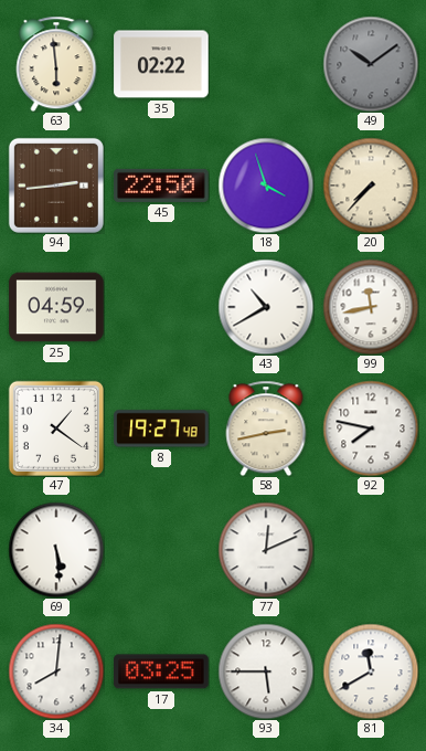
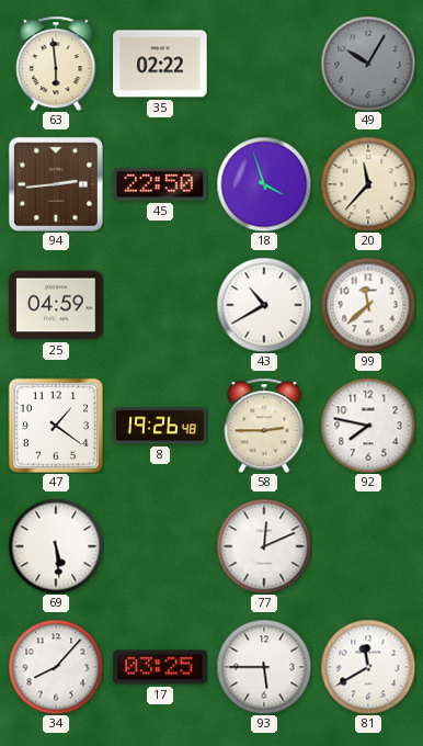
49: 10:09 -> 10:05 (368, 64)
20: 7:37 -> 11:37 (368, 184)
99: 11:43 -> 11:38 (368, 305)
8: 19:27 -> 19:26 (160, 426)
58: 2:43 -> 2:45 (264, 426)
34: 8:01 -> 8:07 (56, 667)
